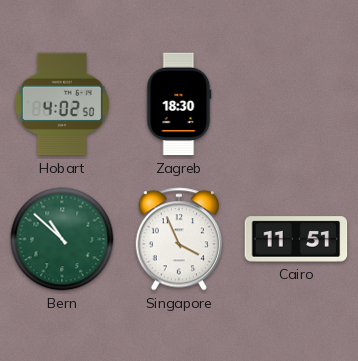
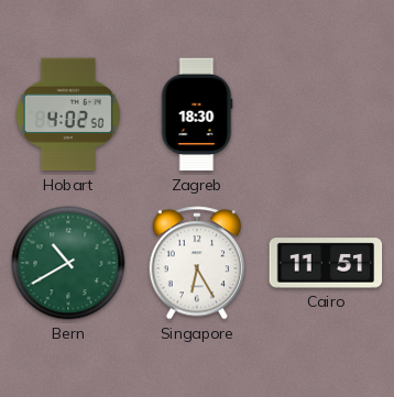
Bern: 10:52 -> 10:40 (68, 263)
Singapore: 3:56 -> 6:25 (196, 263)
